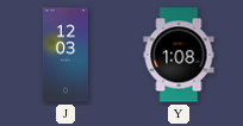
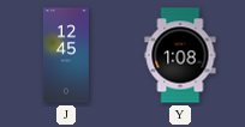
J: 12:03 -> 12:45 (66, 55)
